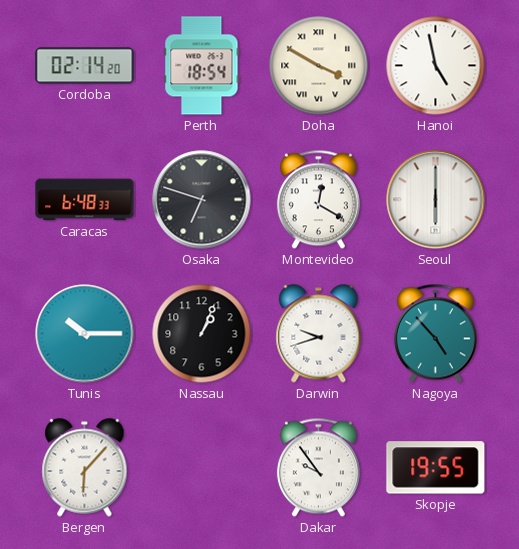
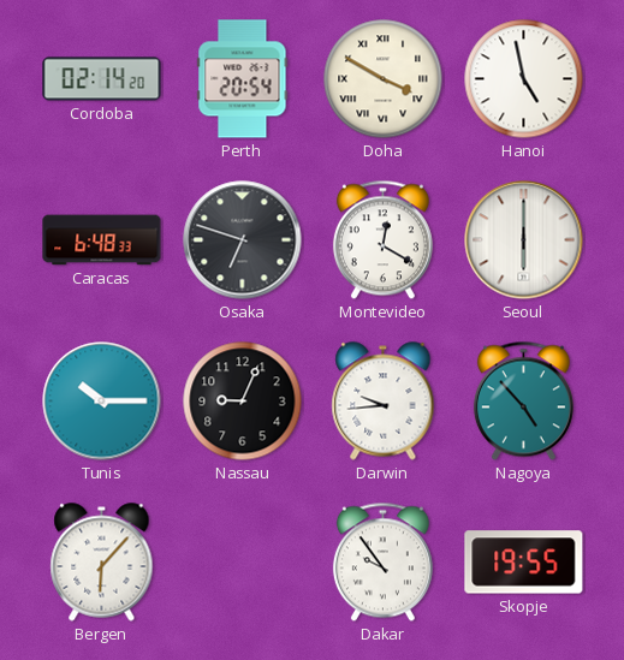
Perth: 18:54 -> 20:54 (243, 79)
Nassau: 1:04 -> 9:04 (243, 402)
Darwin: 9:42 -> 9:44 (384, 402)
